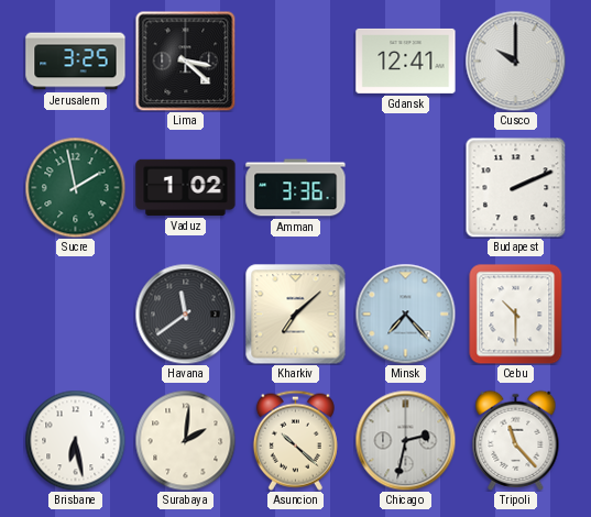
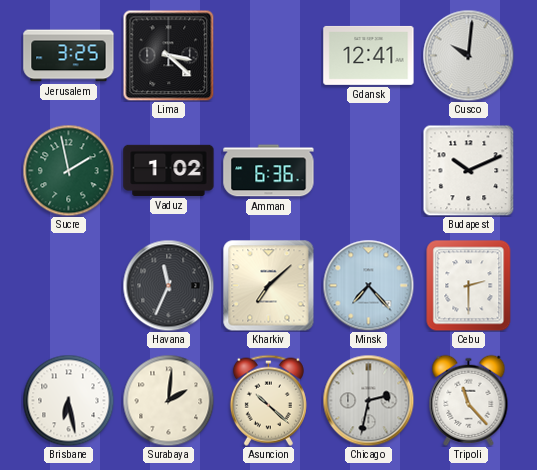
Cusco: 10:00 -> 10:01 (468, 55)
Amman: 3:36 -> 6:36 (269, 171)
Budapest: 2:11 -> 10:11 (468, 170)
Havana: 11:39 -> 11:34 (168, 285)
Cebu: 10:30 -> 2:30 (469, 285)
